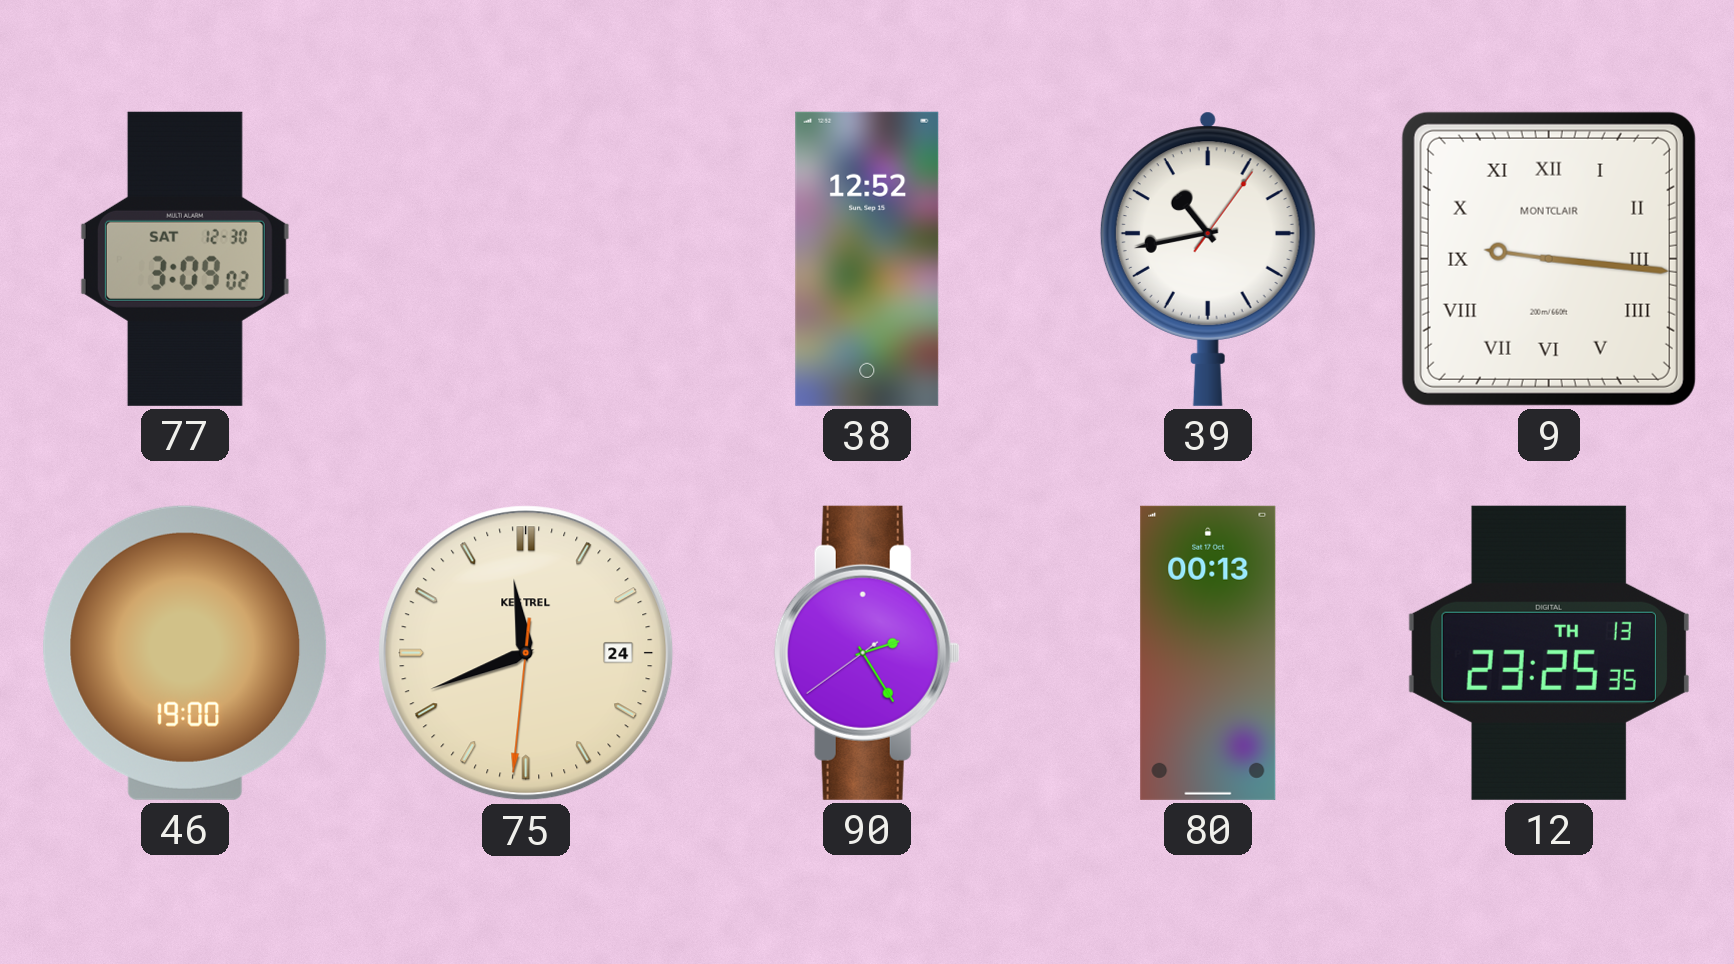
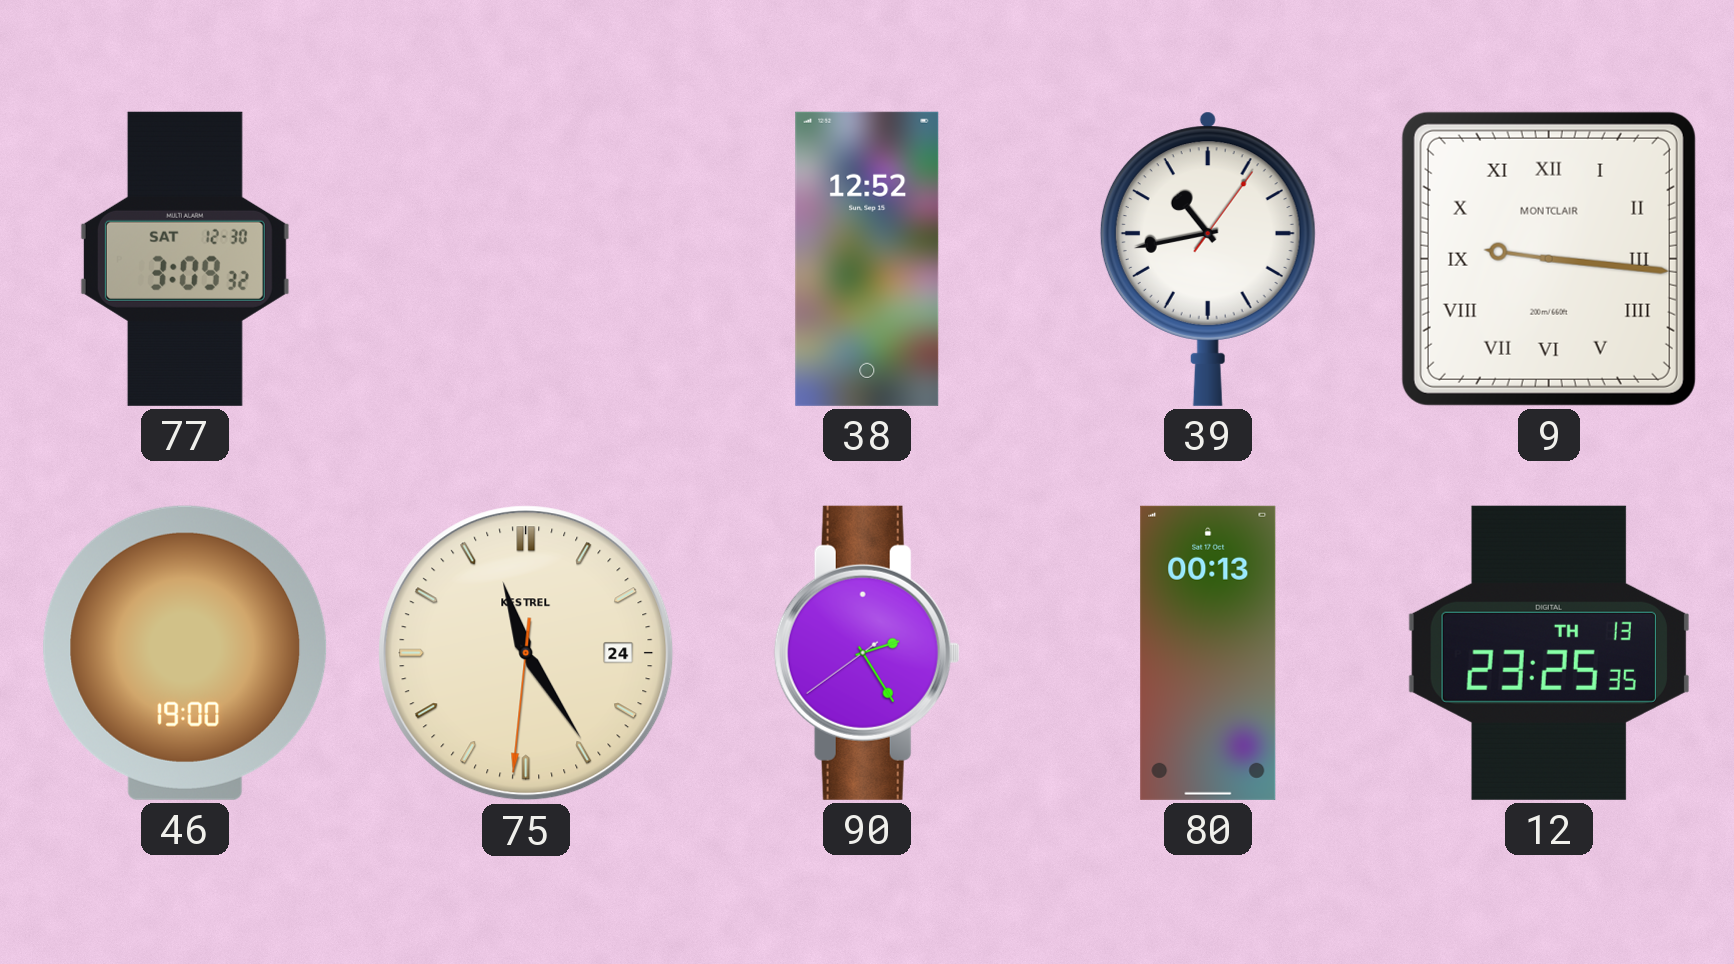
77: 3:09:02 -> 3:09:32 (185, 259)
75: 11:41 -> 11:24 (526, 653)
